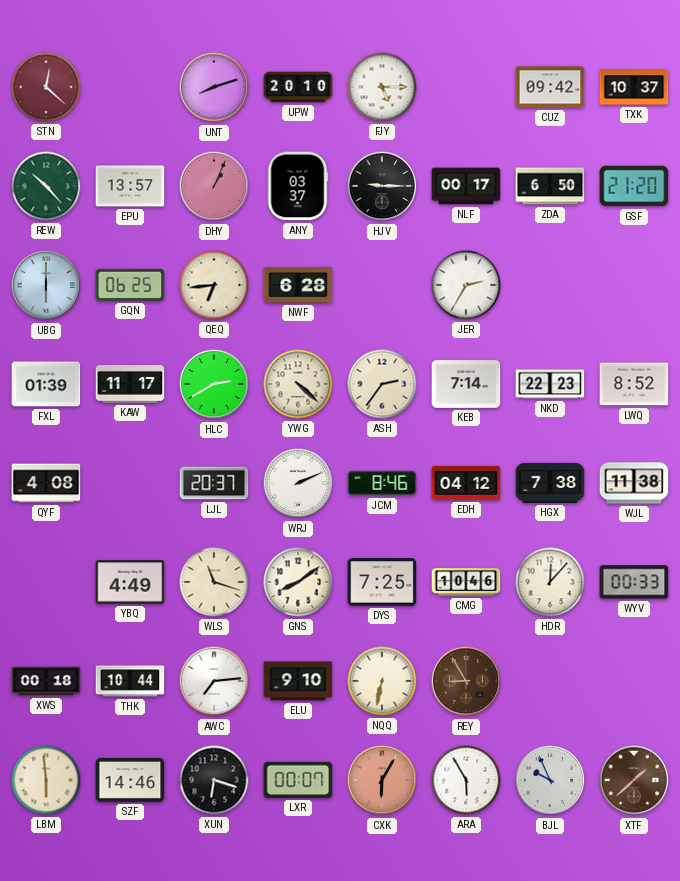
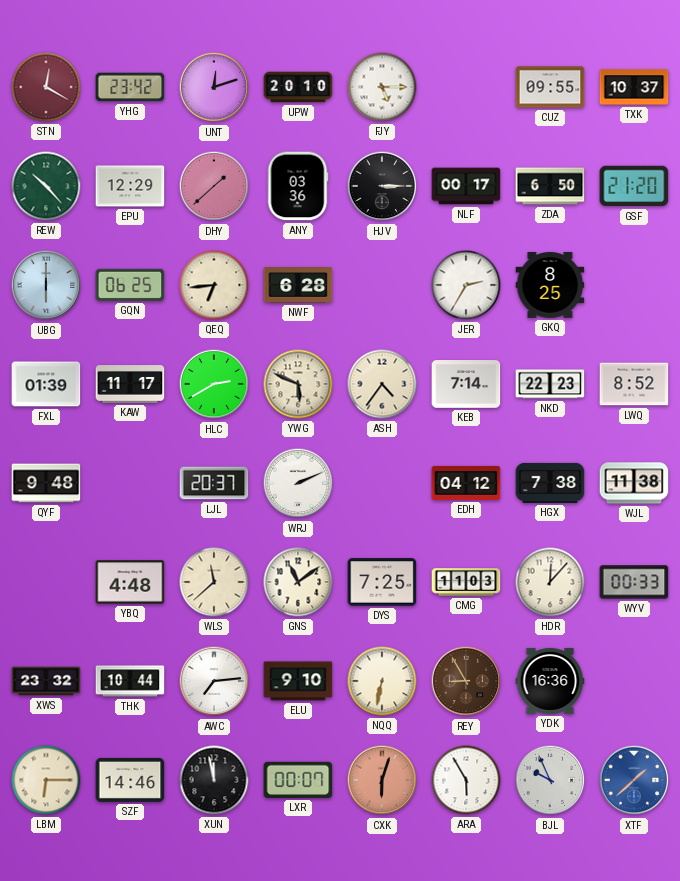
STN: 12:22 -> 12:20 (46, 87)
YHG: none -> 23:42 (130, 87)
UNT: 8:12 -> 12:12 (214, 87)
CUZ: 09:42 -> 09:55 (550, 87)
EPU: 13:57 -> 12:29 (130, 186)
DHY: 1:04 -> 1:38 (214, 186)
ANY: 03:37 -> 03:36 (298, 186)
HJV: 9:15 -> 3:15 (382, 186)
GKQ: none -> 8:25 (550, 286)
YWG: 4:22 -> 5:49 (298, 384)
ASH: 2:36 -> 4:36 (382, 384)
QYF: 4:08 -> 9:48 (46, 483)
JCM: 8:46 -> none (382, 483)
YBQ: 4:49 -> 4:48 (130, 582)
WLS: 11:18 -> 11:38 (214, 582)
GNS: 8:09 -> 11:09 (298, 582)
CMG: 10:46 -> 11:03 (466, 582)
XWS: 00:18 -> 23:32 (46, 681)
YDK: none -> 16:36 (550, 681)
LBM: 5:59 -> 6:15 (46, 780)
XUN: 6:18 -> 11:58 (214, 780)
CXK: 6:05 -> 6:03 (382, 780)
XTF dial: brown -> blue (634, 780)
